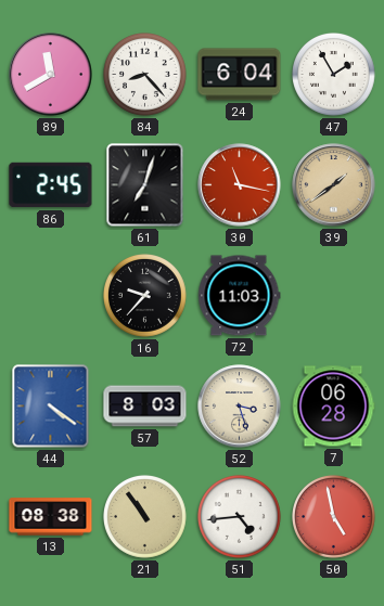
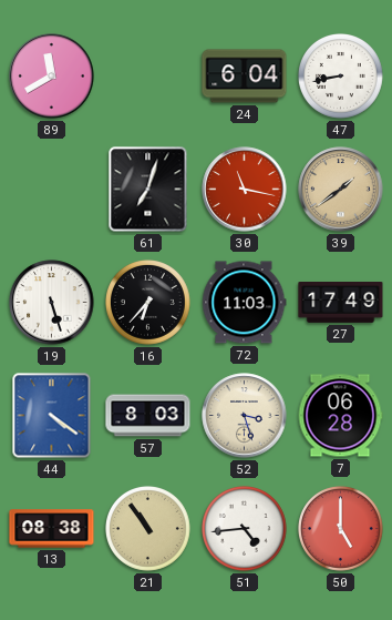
84: 8:23 -> none (145, 75)
47: 1:55 -> 8:43 (341, 77)
86: 2:45 -> none (51, 185)
19: none -> 5:27 (52, 303)
16: 9:37 -> 6:37 (148, 303)
27: none -> 17:49 (341, 303)
50: 4:58 -> 5:00 (341, 529)
